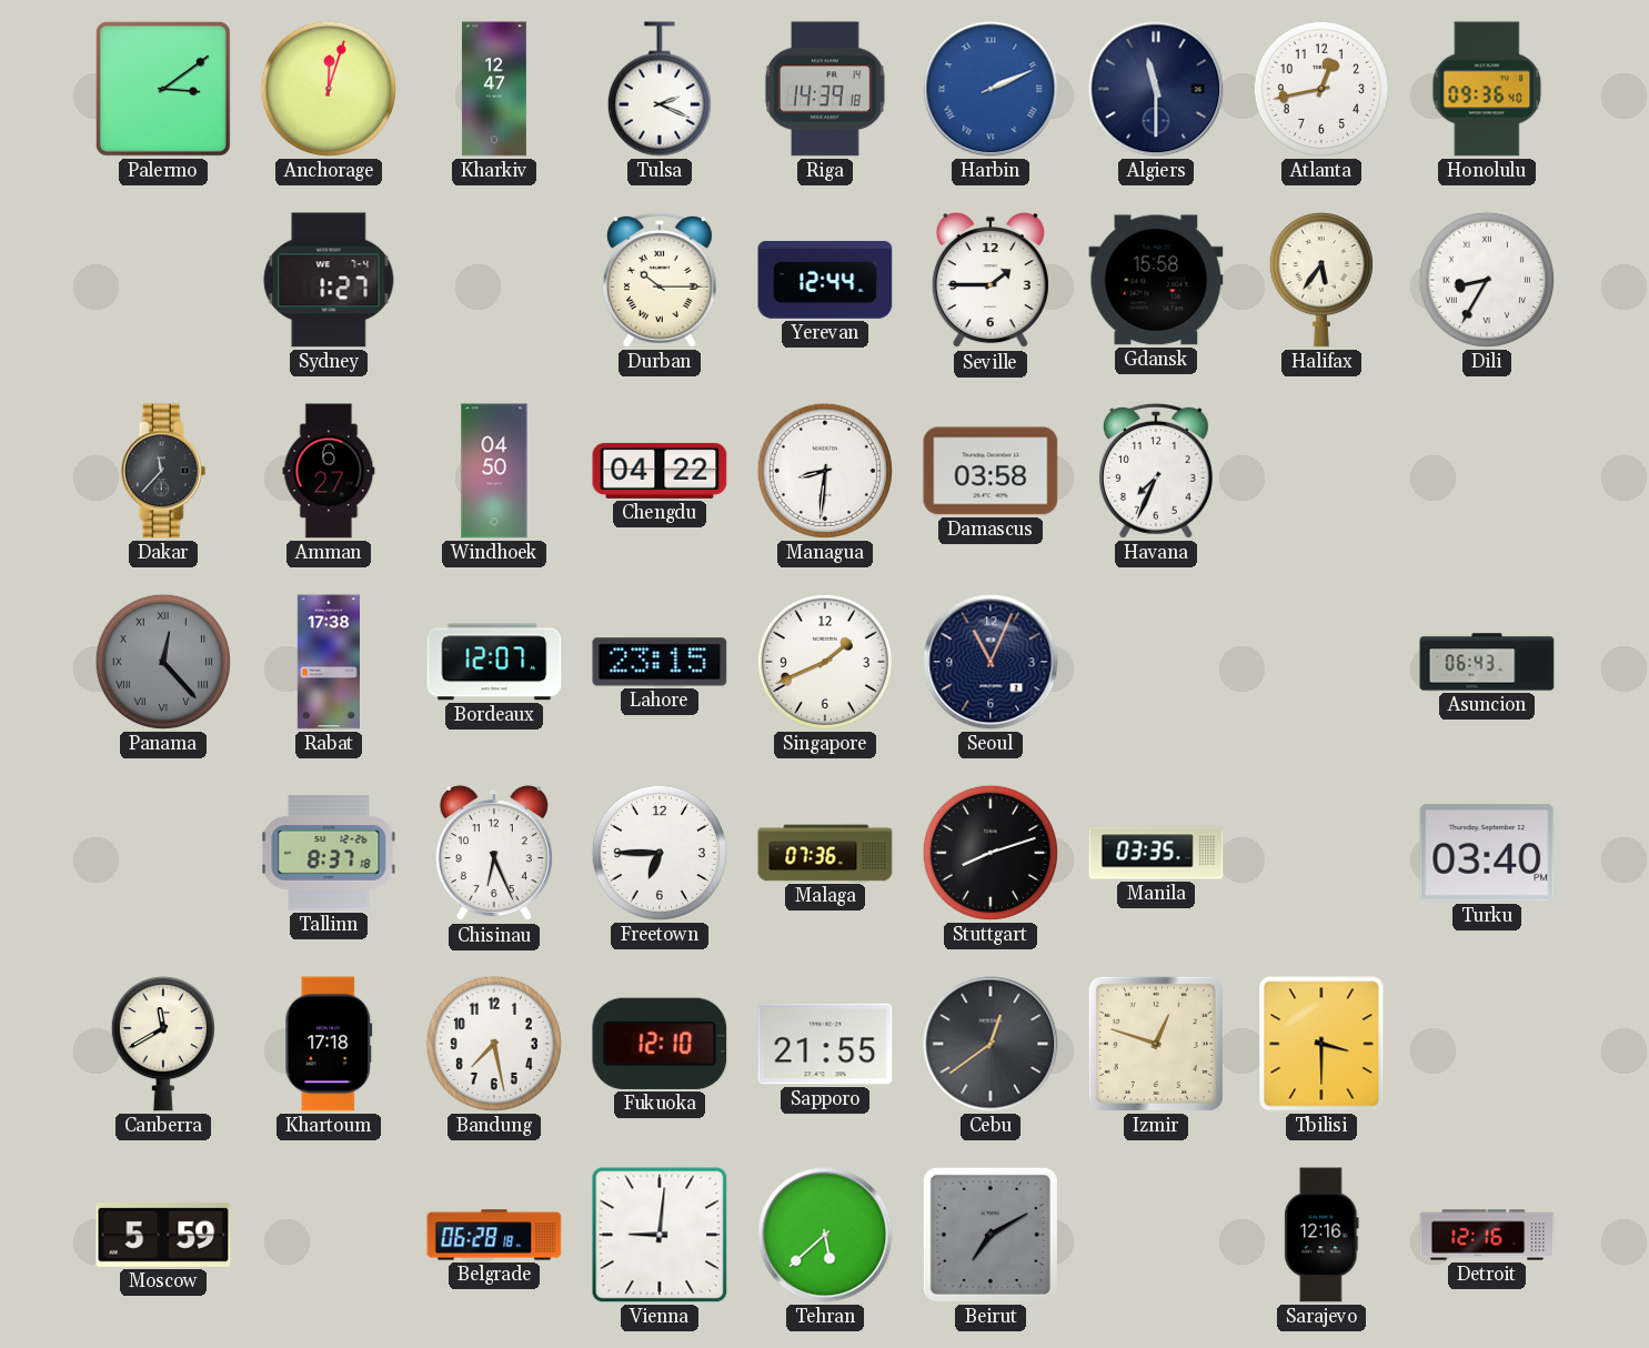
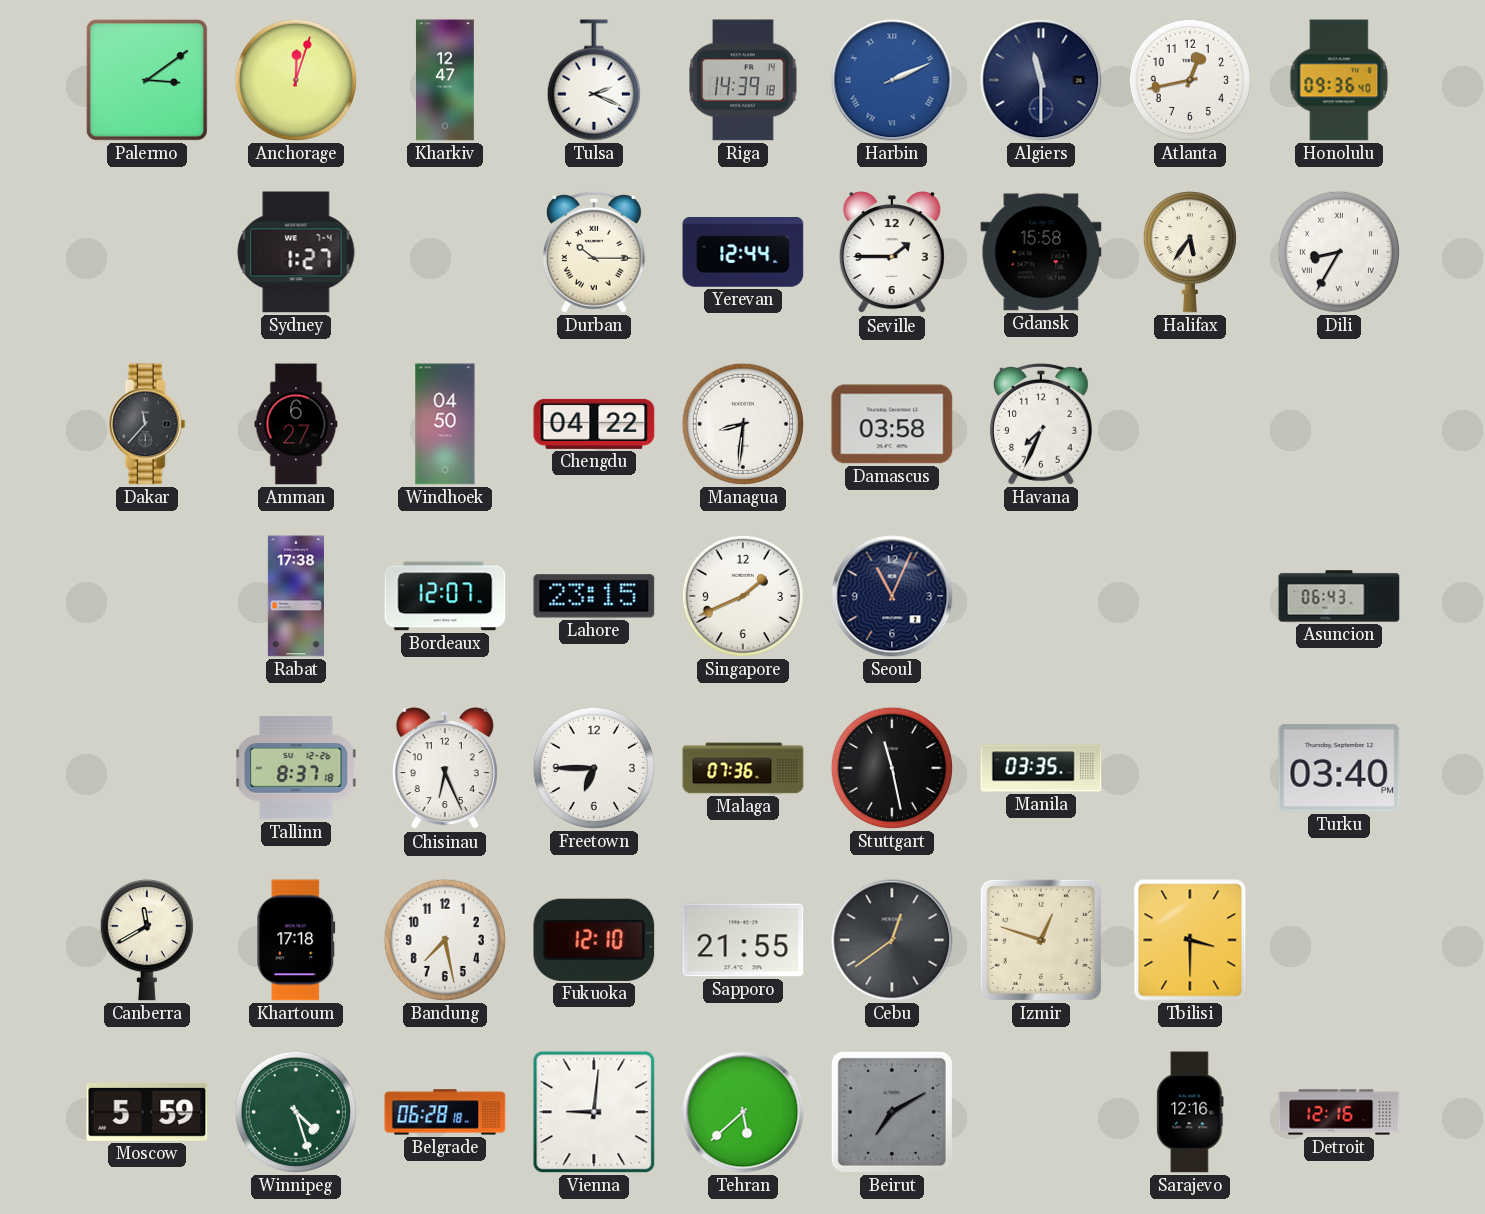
Panama: 12:23 -> none (163, 662)
Stuttgart: 8:12 -> 11:28 (892, 768)
Winnipeg: none -> 4:27 (296, 1112)
